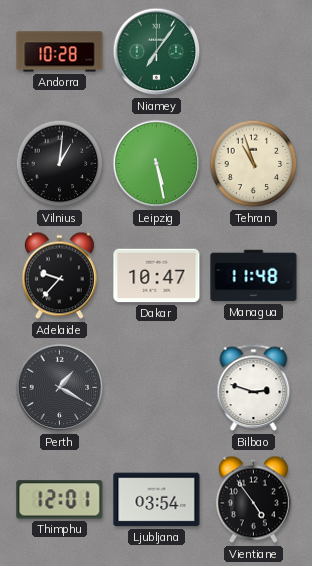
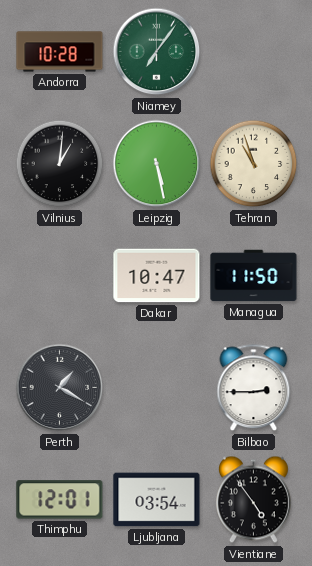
Adelaide: 9:37 -> none (59, 276)
Managua: 11:48 -> 11:50 (254, 276)
Bilbao: 2:48 -> 2:45 (254, 388)
